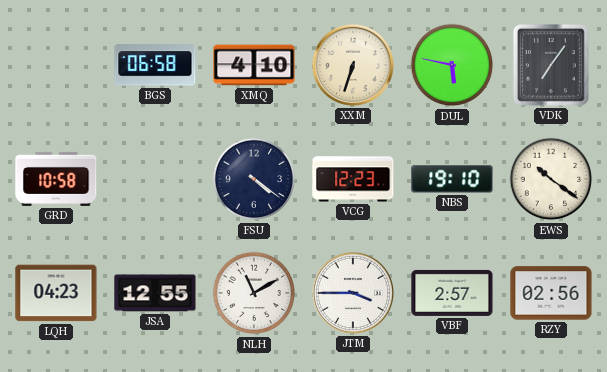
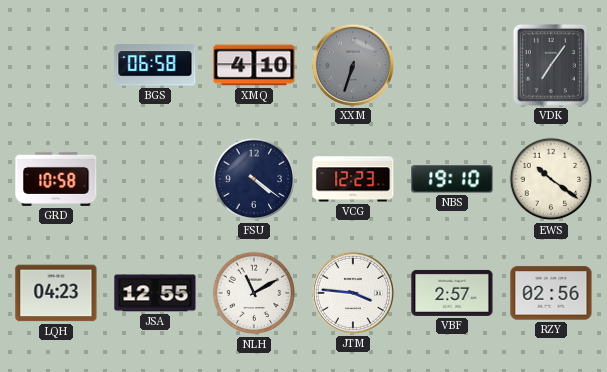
XXM dial: cream -> grey (353, 65)
DUL: 5:47 -> none (452, 65)
JTM: 3:45 -> 3:46 (353, 293)
